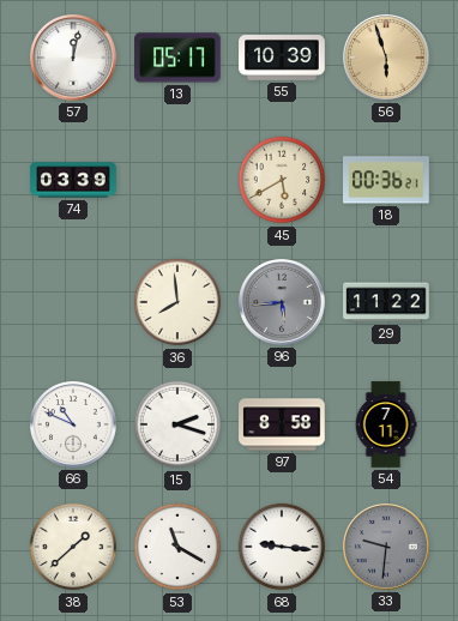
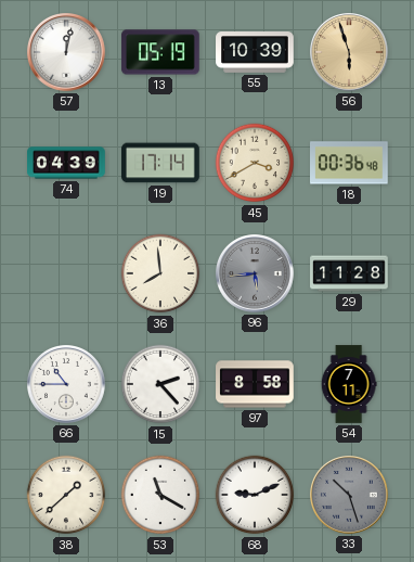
13: 05:17 -> 05:19 (160, 52)
74: 03:39 -> 04:39 (66, 163)
19: none -> 17:14 (160, 163)
45: 5:40 -> 3:40 (255, 163)
18: 00:36:21 -> 00:36:48 (350, 163)
29: 11:22 -> 11:28 (349, 273)
66: 10:49 -> 10:45 (67, 385)
15: 2:18 -> 2:23 (160, 384)
68: 9:16 -> 9:11 (255, 495)
33: 9:31 -> 10:27 (350, 496)
